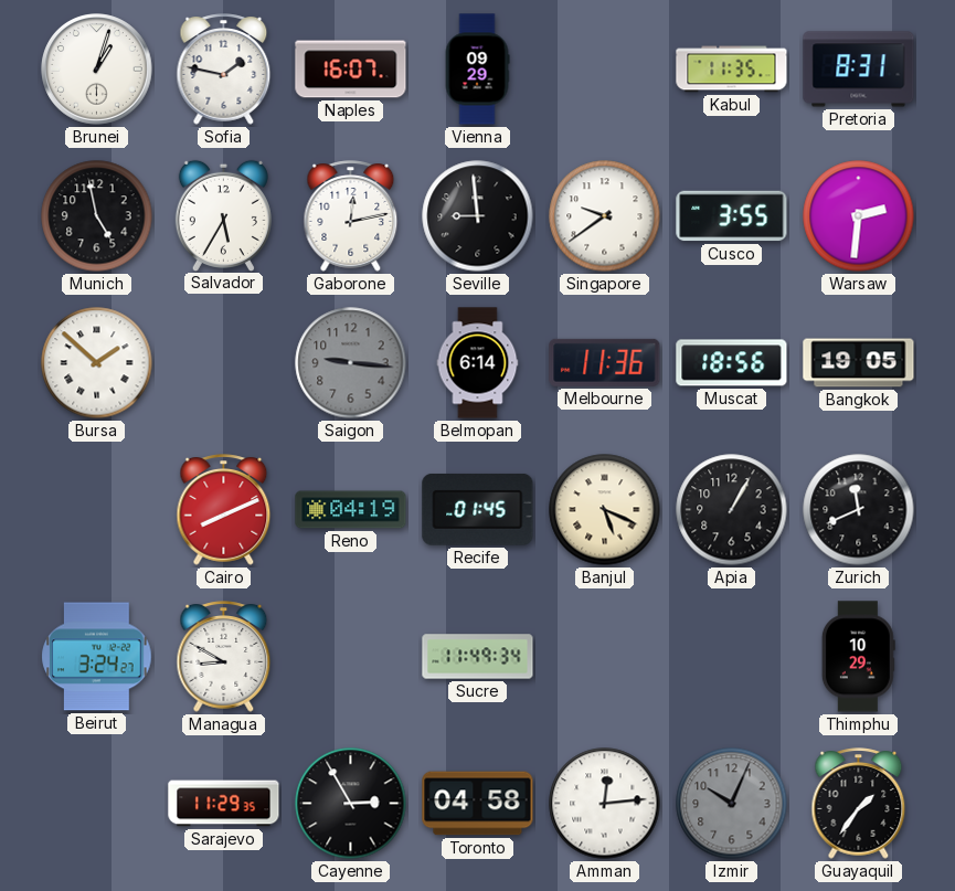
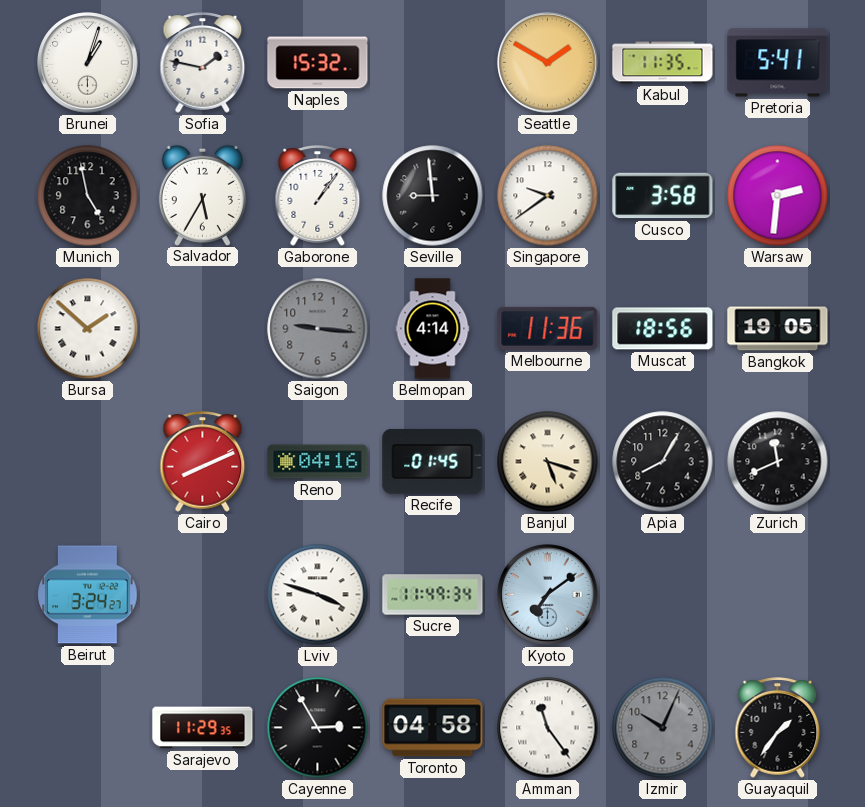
Naples: 16:07 -> 15:32 (318, 63)
Vienna: 09:29 -> none (477, 70)
Seattle: none -> 1:50 (548, 63)
Pretoria: 8:31 -> 5:41 (778, 63)
Gaborone: 12:13 -> 1:06 (318, 196)
Cusco: 3:55 -> 3:58 (663, 196)
Belmopan: 6:14 -> 4:14 (433, 329)
Reno: 04:19 -> 04:16 (318, 462)
Banjul: 5:19 -> 5:18 (548, 462)
Apia: 1:05 -> 8:05 (663, 462)
Managua: 8:50 -> none (224, 657)
Lviv: none -> 3:48 (318, 595)
Kyoto: none -> 7:09 (548, 595)
Thimphu: 10:29 -> none (858, 657)
Amman: 12:14 -> 11:24 (548, 728)
